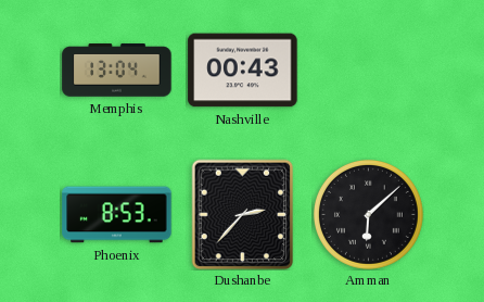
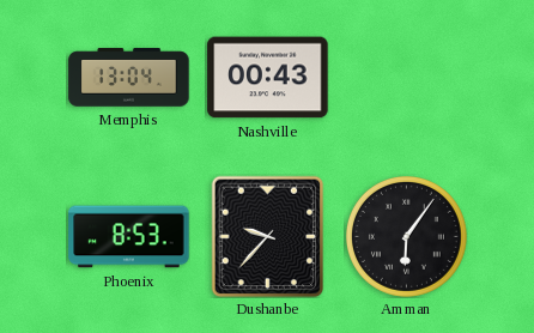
Dushanbe: 2:37 -> 9:37 (268, 236)
Amman: 6:08 -> 6:06 (406, 236)
